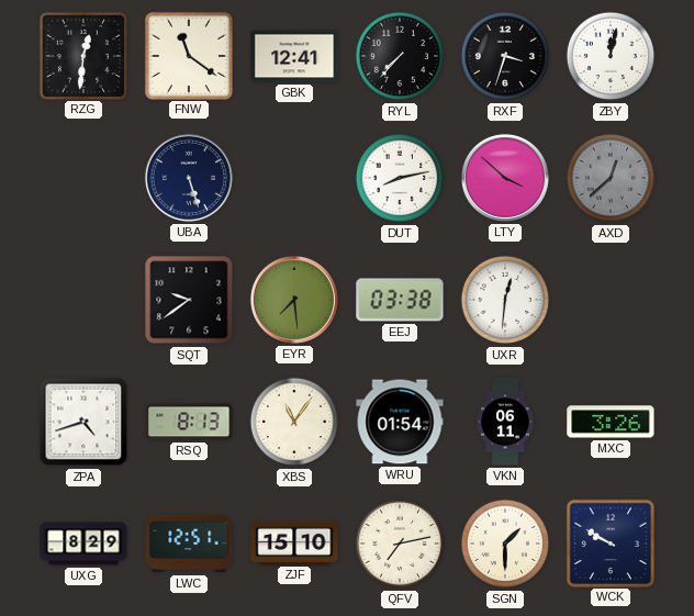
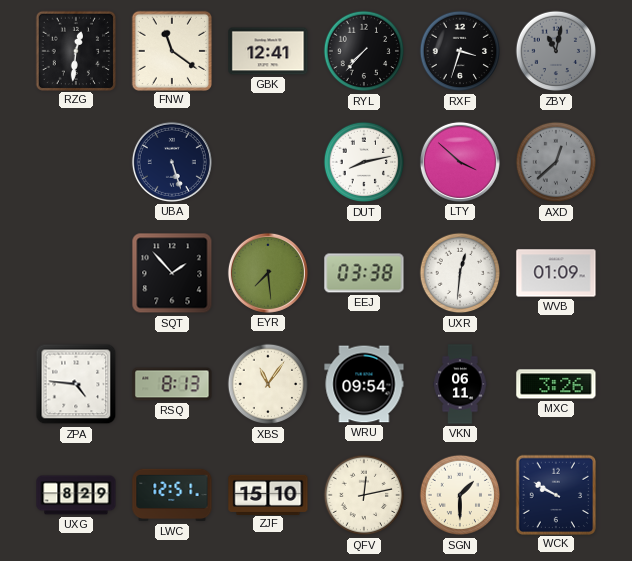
ZBY: 12:02 -> 11:02 (556, 51)
ZBY dial: white -> grey (556, 51)
SQT: 9:39 -> 1:53 (172, 273)
WVB: none -> 01:09 (556, 273)
ZPA: 4:42 -> 4:46 (76, 384)
WRU: 01:54 -> 09:54 (364, 384)
QFV: 7:13 -> 12:13 (364, 495)
